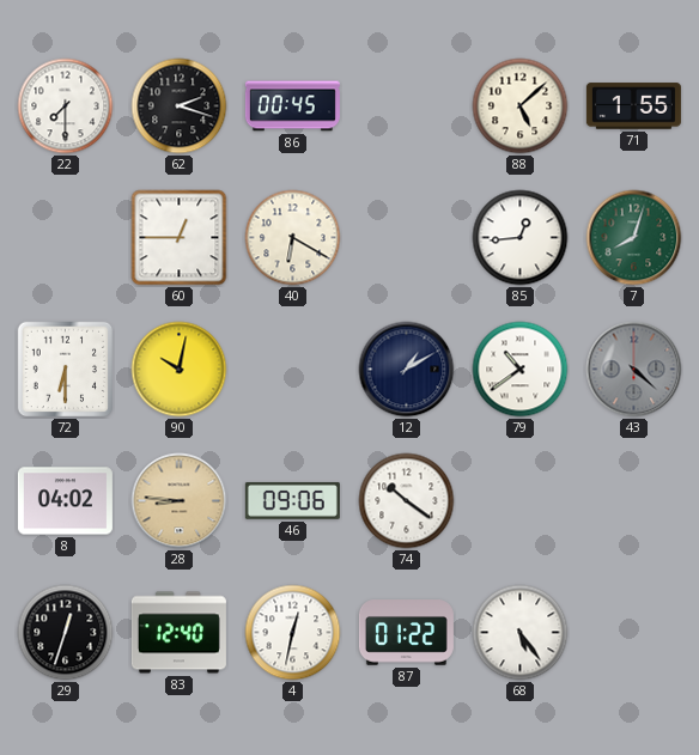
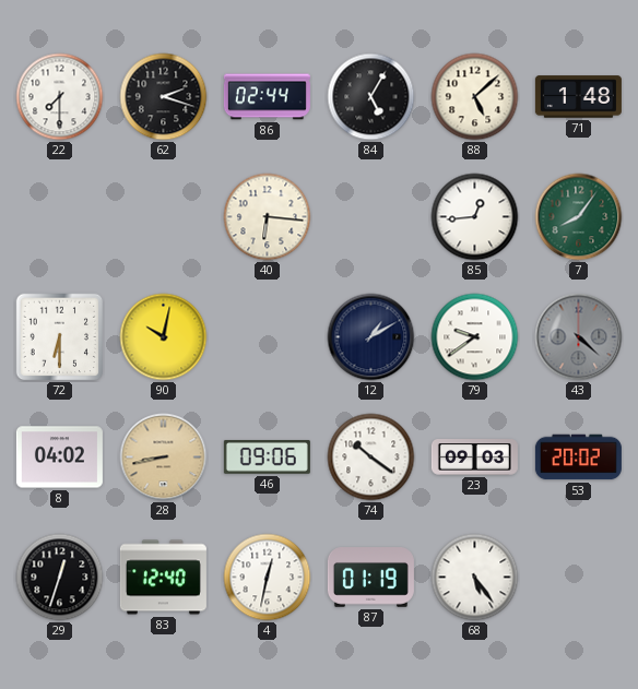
86: 00:45 -> 02:44 (267, 97)
84: none -> 5:05 (371, 97)
71: 1:55 -> 1:48 (578, 97)
60: 12:45 -> none (180, 238)
40: 6:20 -> 6:16 (268, 217)
7: 8:03 -> 8:06 (579, 217)
79: 10:39 -> 9:39 (475, 337)
28: 8:46 -> 8:43 (164, 458)
23: none -> 09:03 (474, 458)
53: none -> 20:02 (578, 458)
87: 01:22 -> 01:19 (370, 578)
